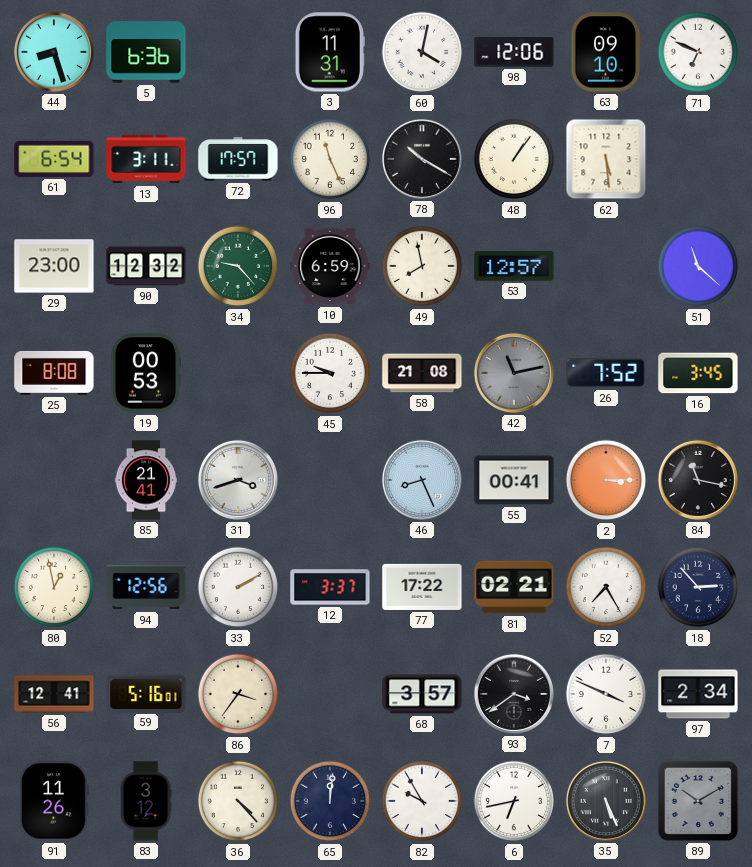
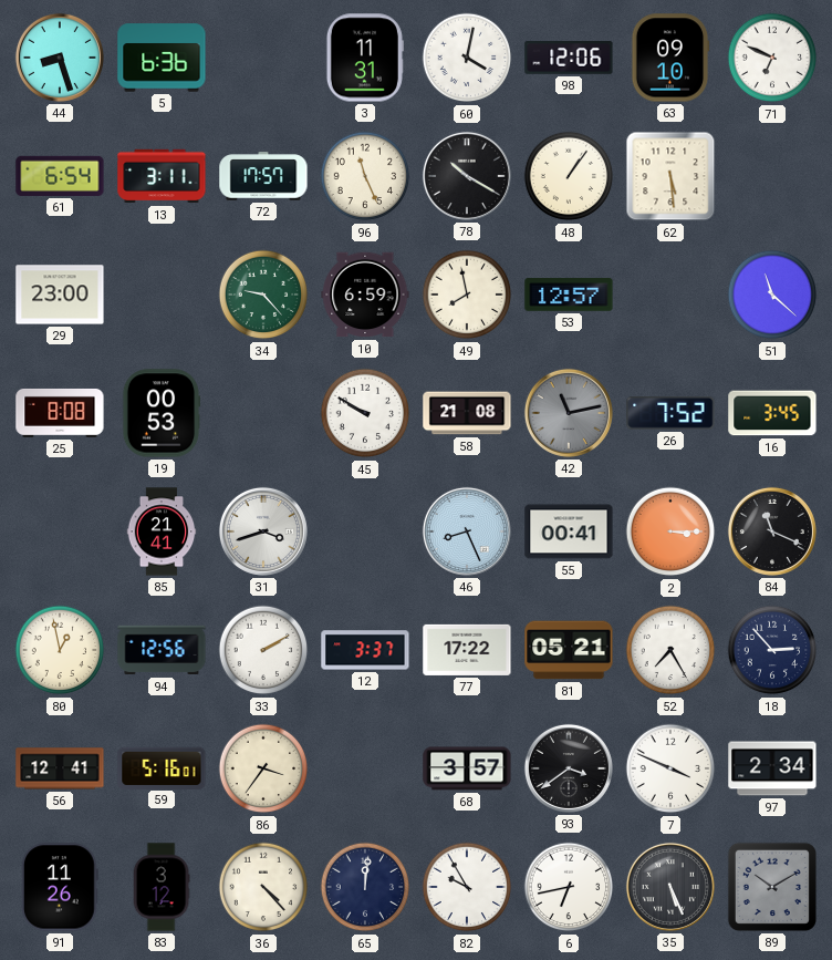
90: 12:32 -> none (146, 266)
45: 9:45 -> 9:50 (365, 413)
84: 11:17 -> 11:19 (772, 531)
81: 02:21 -> 05:21 (569, 650)
